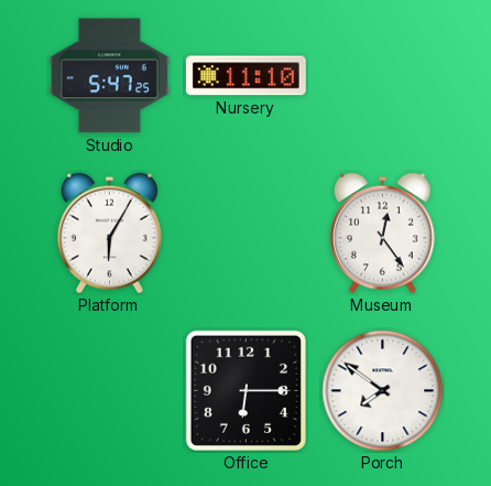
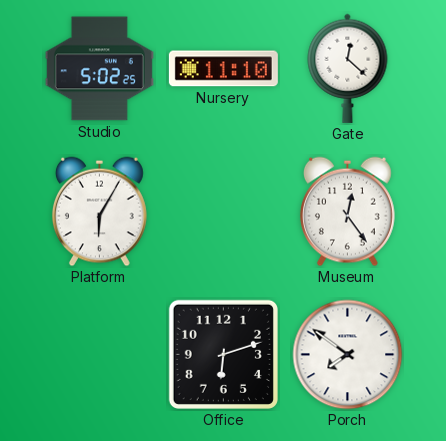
Studio: 5:47 -> 5:02 (99, 69)
Gate: none -> 12:22 (348, 68)
Office: 6:15 -> 6:12 (223, 354)
